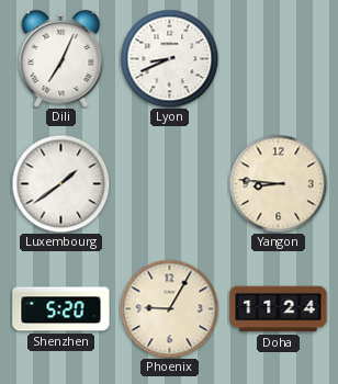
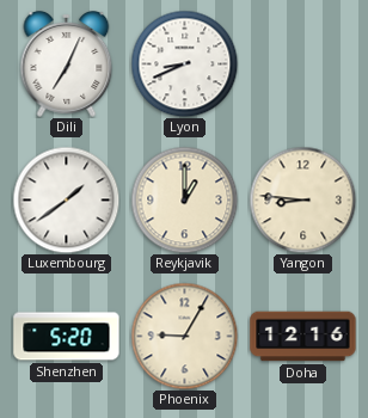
Reykjavik: none -> 1:00 (184, 199)
Doha: 11:24 -> 12:16 (303, 337)
